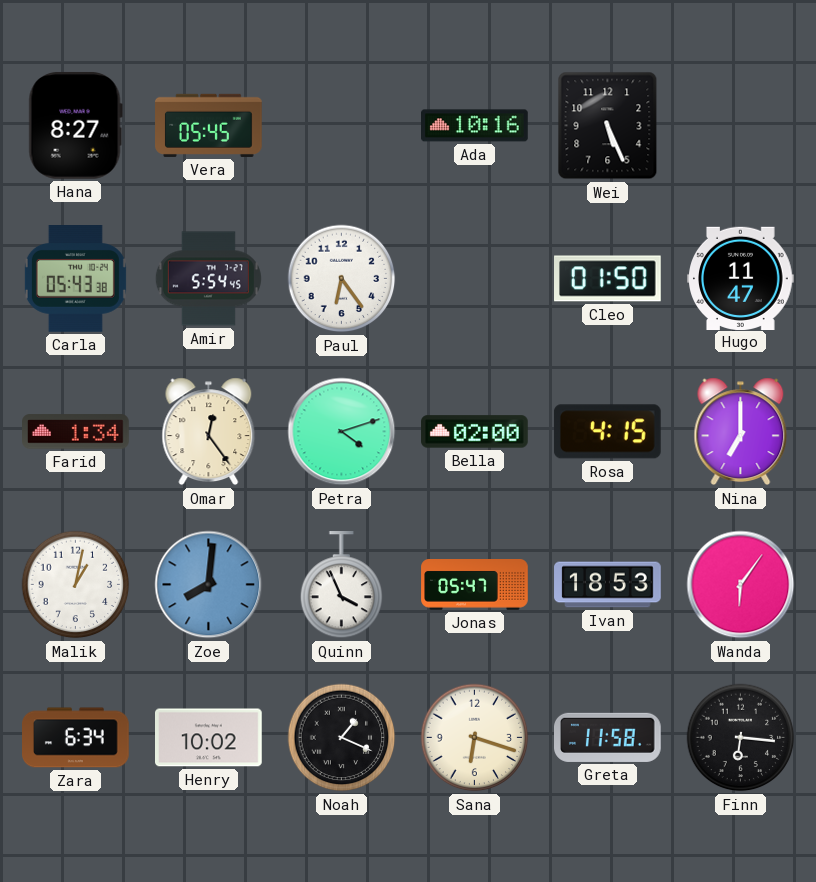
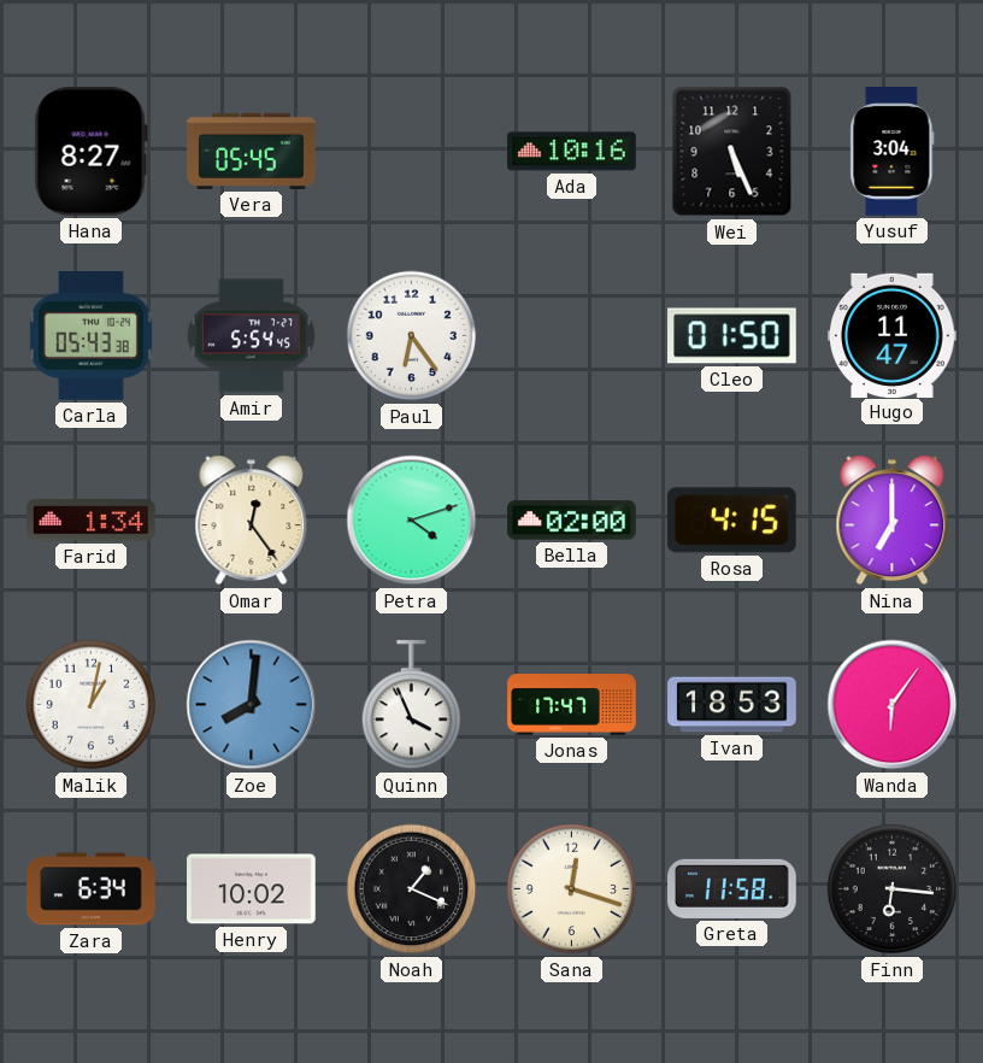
Yusuf: none -> 3:04 (893, 152)
Jonas: 05:47 -> 17:47 (572, 705)
Sana: 6:18 -> 12:18 (572, 889)
